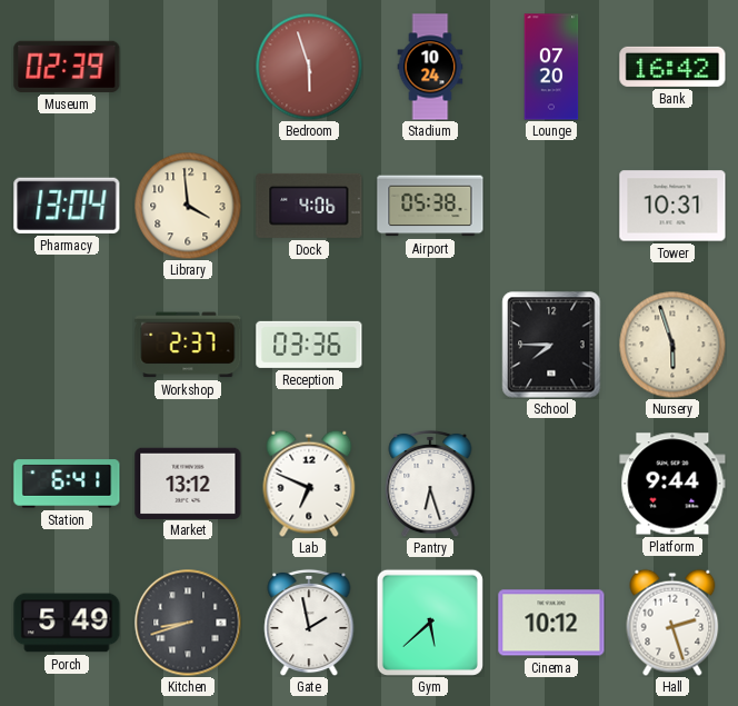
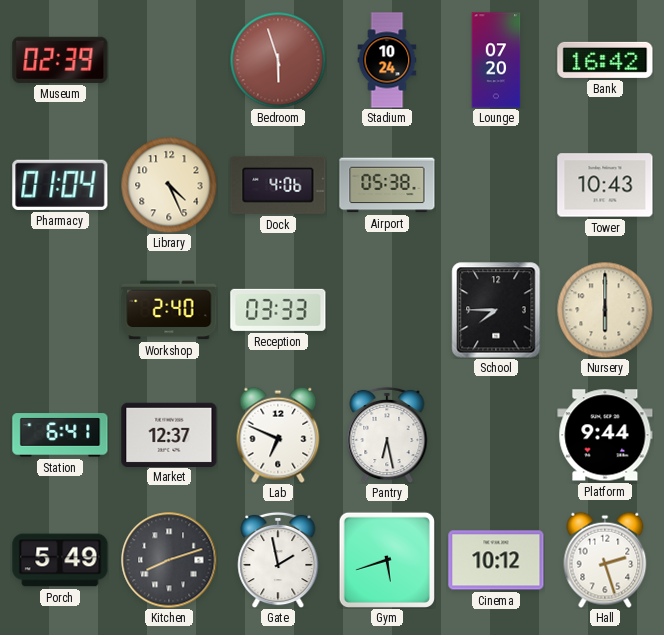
Pharmacy: 13:04 -> 01:04 (60, 185)
Library: 3:59 -> 4:26 (169, 185)
Tower: 10:31 -> 10:43 (605, 185)
Workshop: 2:37 -> 2:40 (169, 310)
Reception: 03:36 -> 03:33 (278, 310)
Nursery: 5:57 -> 6:00 (605, 310)
Market: 13:12 -> 12:37 (169, 434)
Pantry: 6:27 -> 6:28 (387, 435)
Kitchen: 8:42 -> 8:12 (169, 560)
Gym: 5:38 -> 5:42 (387, 560)
